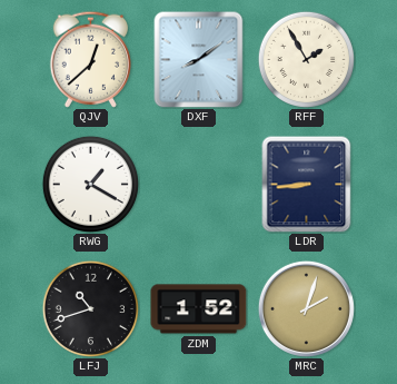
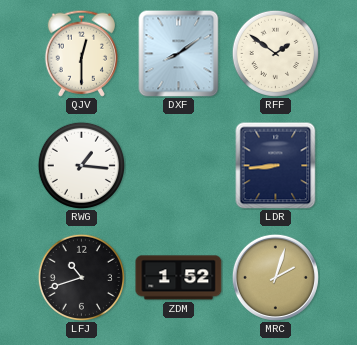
QJV: 12:38 -> 12:30 (81, 53)
RFF: 1:55 -> 1:51 (275, 53)
RWG: 1:20 -> 1:16 (81, 165)
